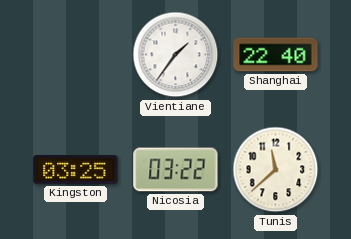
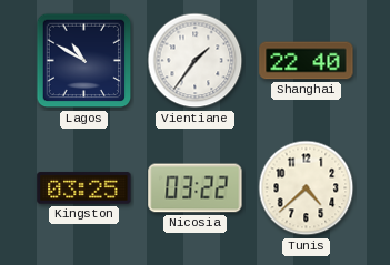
Lagos: none -> 10:50 (84, 61)
Tunis: 11:38 -> 4:38 (307, 188)
